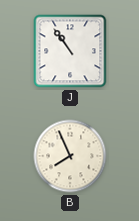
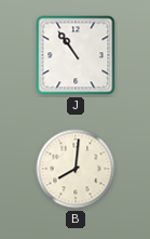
B: 7:56 -> 8:01 (76, 169)
